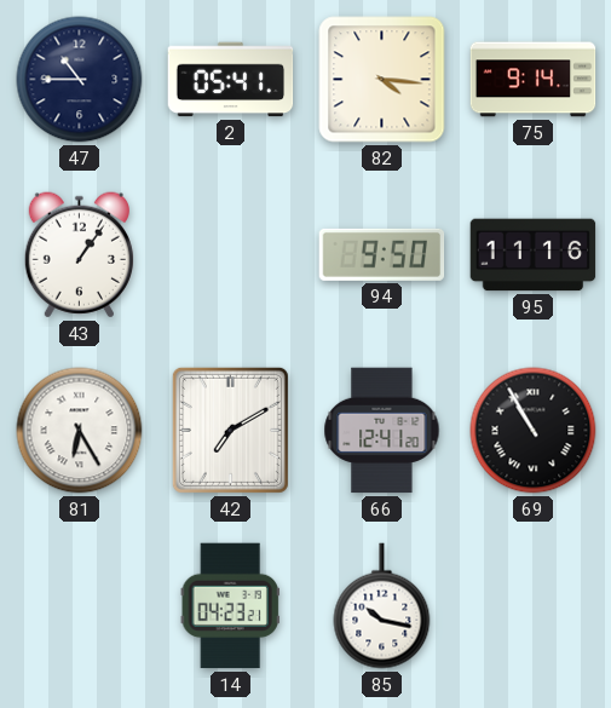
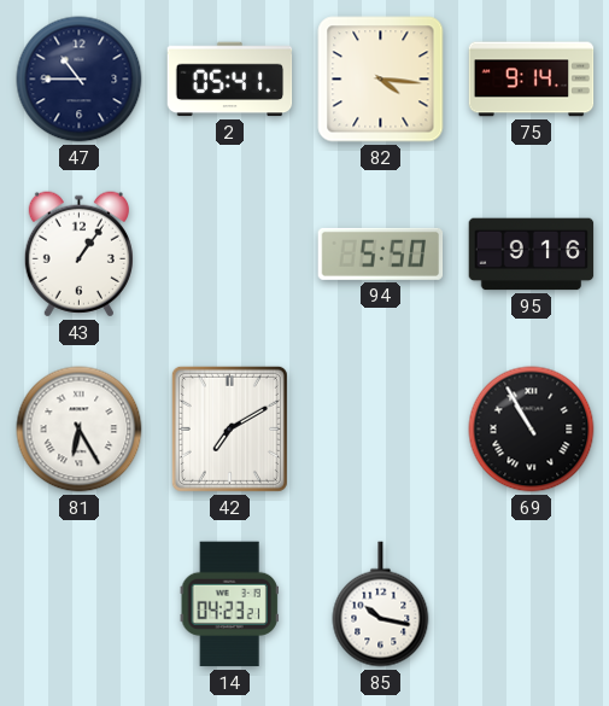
94: 9:50 -> 5:50 (381, 253)
95: 11:16 -> 9:16 (532, 255)
66: 12:41 -> none (382, 431)
